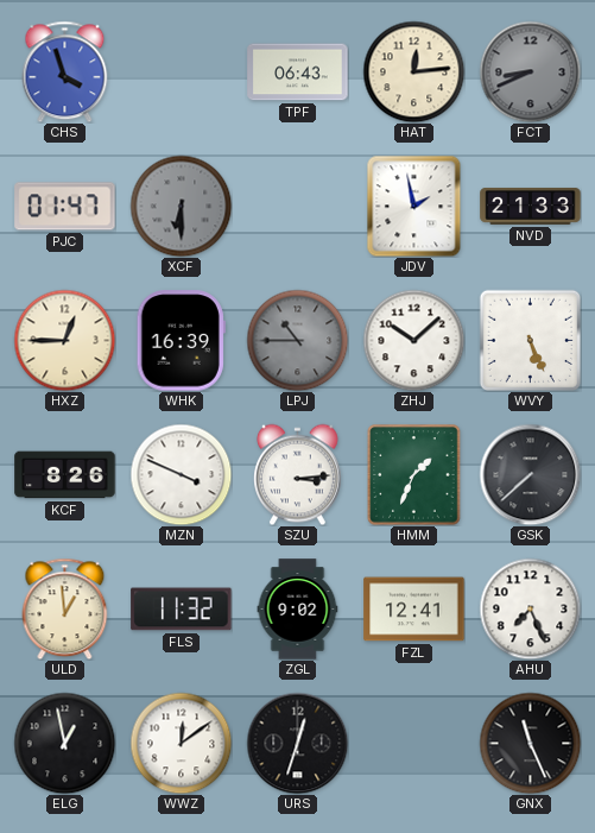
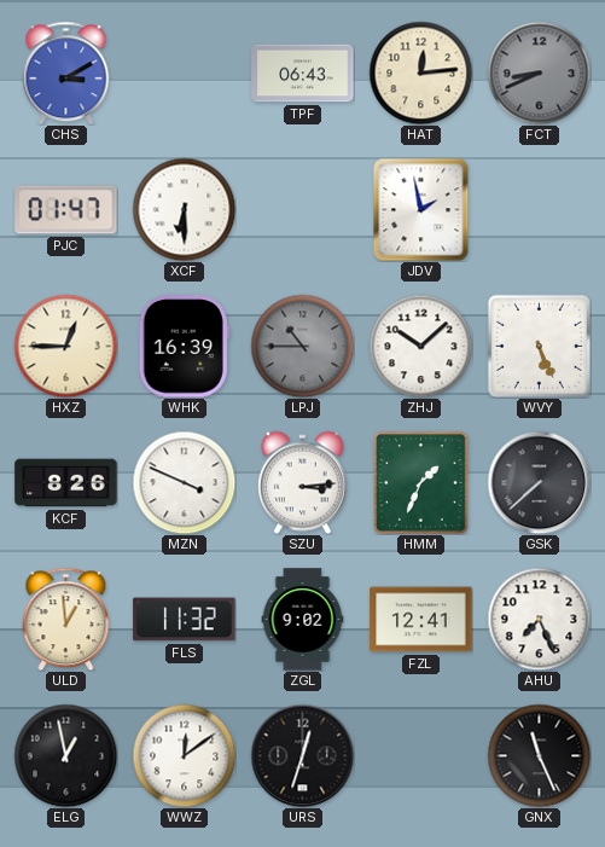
CHS: 3:57 -> 3:10 (66, 72)
XCF dial: grey -> white (184, 209)
NVD: 21:33 -> none (531, 206)
